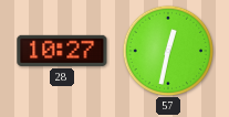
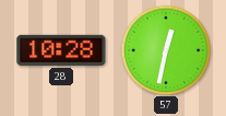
28: 10:27 -> 10:28 (61, 50)
